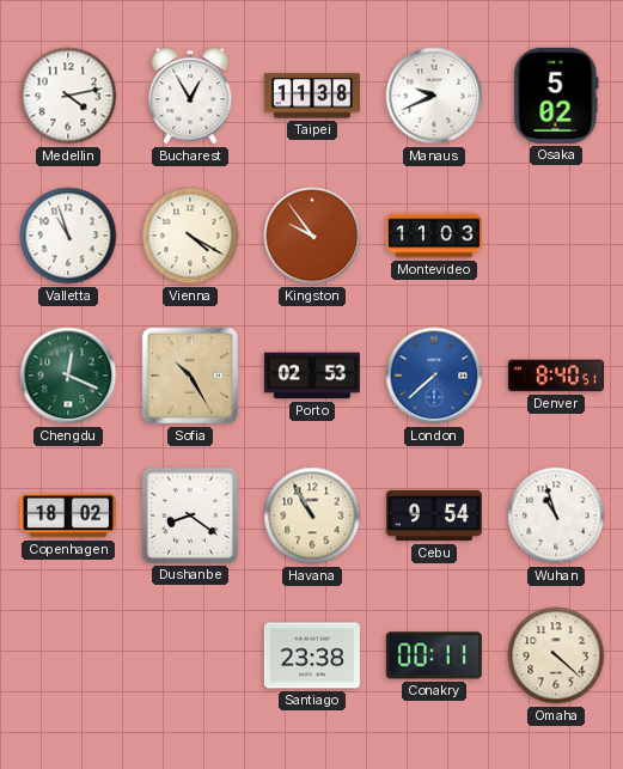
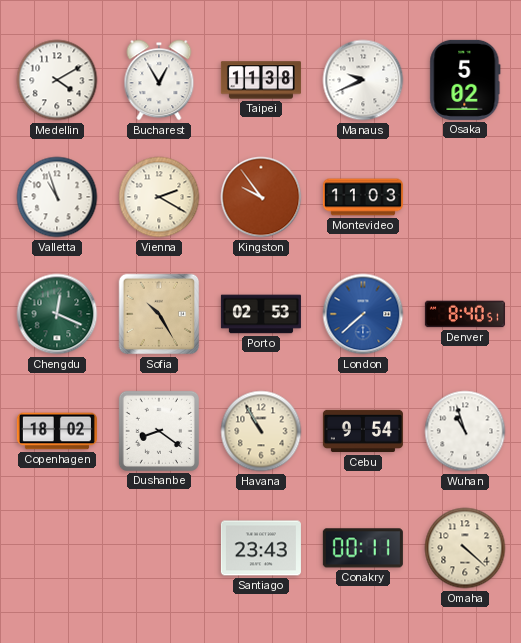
Medellin: 4:13 -> 4:10 (57, 80)
Vienna: 4:20 -> 2:20 (159, 197)
Santiago: 23:38 -> 23:43 (261, 548)
